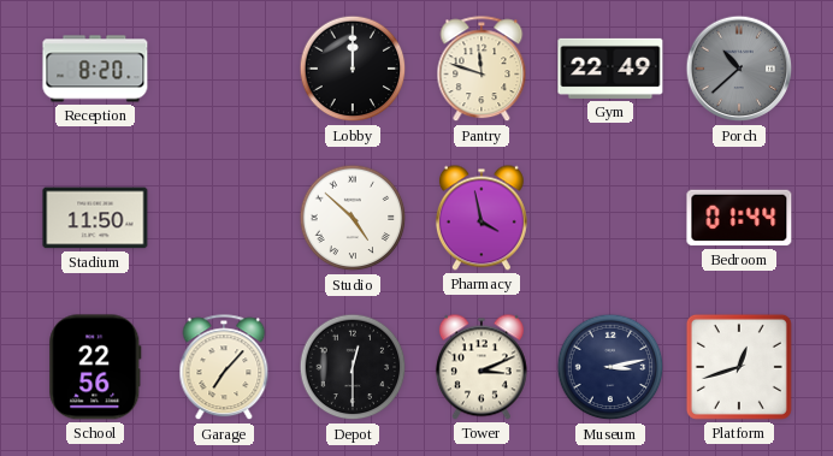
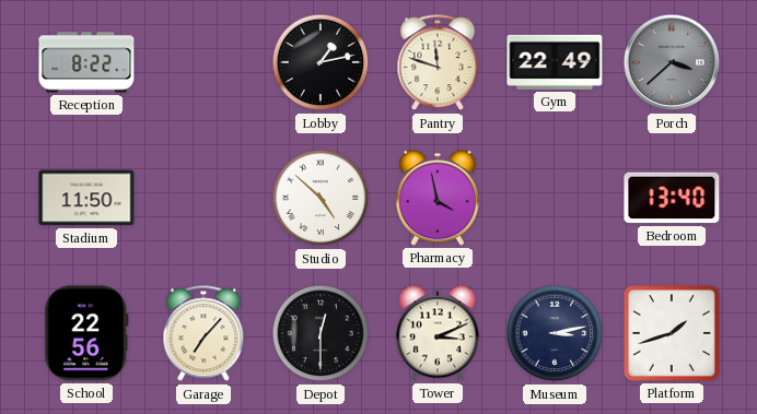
Reception: 8:20 -> 8:22 (86, 62)
Lobby: 12:00 -> 1:13 (321, 62)
Porch: 10:38 -> 3:38 (672, 62)
Bedroom: 01:44 -> 13:40 (672, 198)
Platform: 12:42 -> 1:42 (672, 333)
